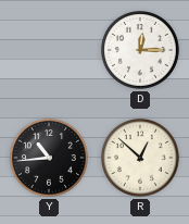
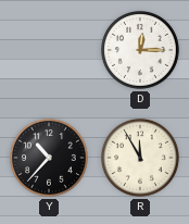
Y: 10:44 -> 10:37 (50, 159)
R: 12:52 -> 11:55 (141, 159)
